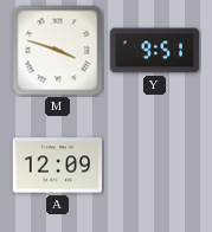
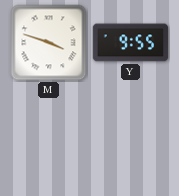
Y: 9:51 -> 9:55 (131, 43)
A: 12:09 -> none (58, 166)
